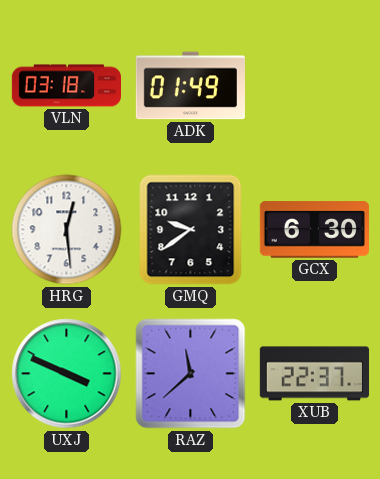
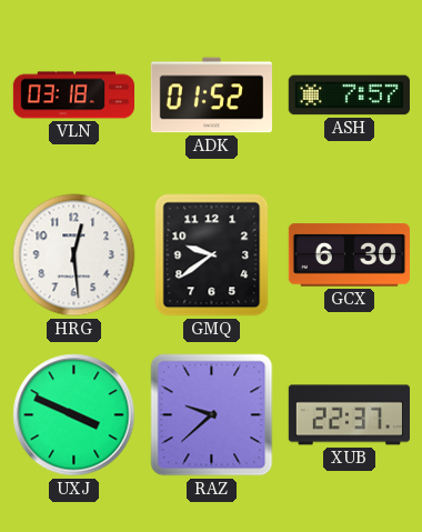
ADK: 01:49 -> 01:52 (211, 96)
ASH: none -> 7:57 (349, 96)
RAZ: 11:38 -> 9:38 (212, 415)
